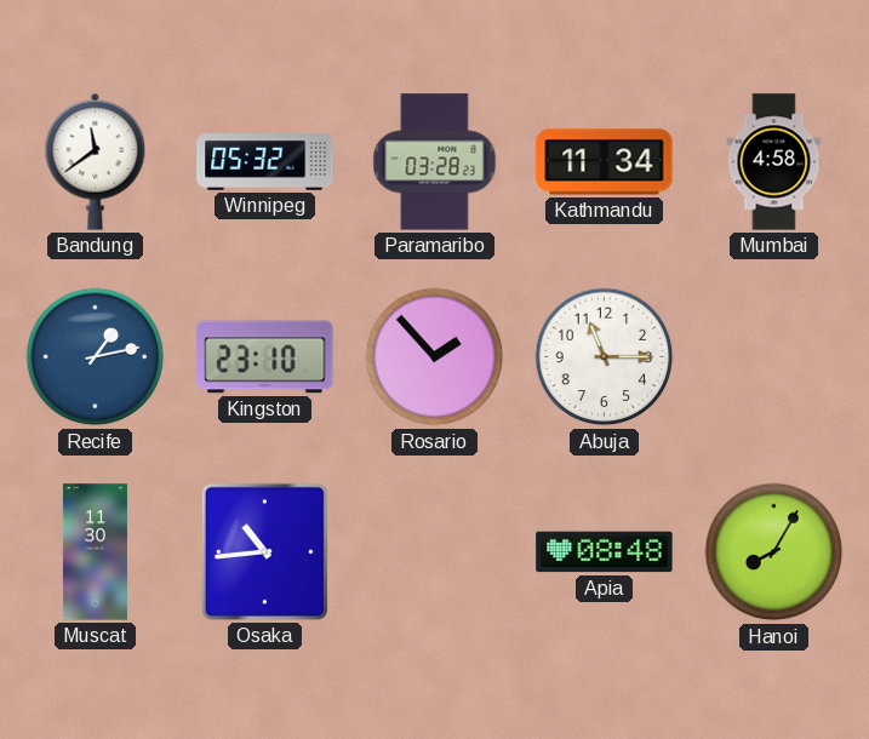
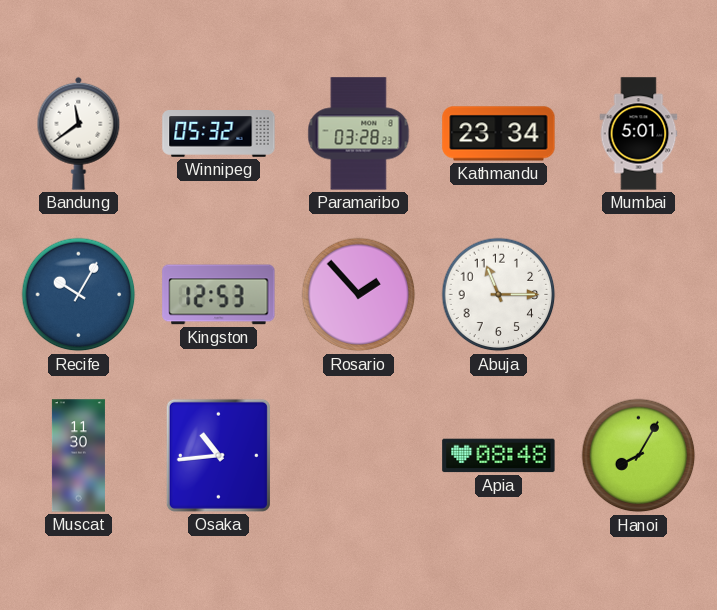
Kathmandu: 11:34 -> 23:34 (499, 134)
Mumbai: 4:58 -> 5:01 (639, 134)
Recife: 1:13 -> 10:05 (79, 295)
Kingston: 23:10 -> 12:53 (219, 295)
